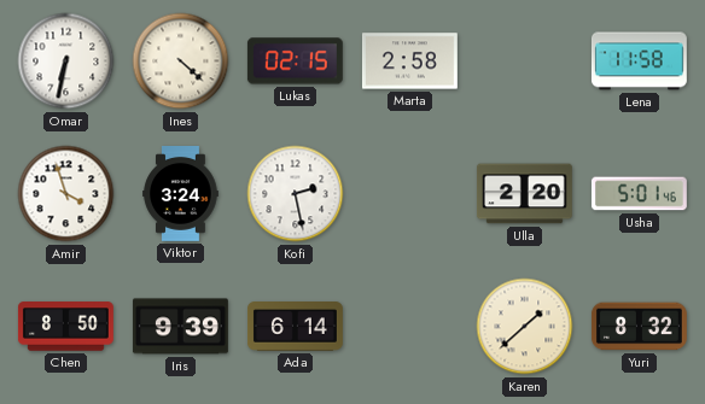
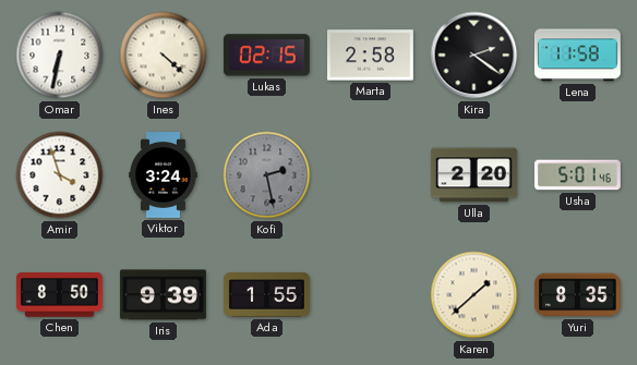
Kira: none -> 2:21 (474, 56)
Kofi dial: white -> grey (267, 175)
Ada: 6:14 -> 1:55 (267, 295)
Yuri: 8:32 -> 8:35 (577, 295)
